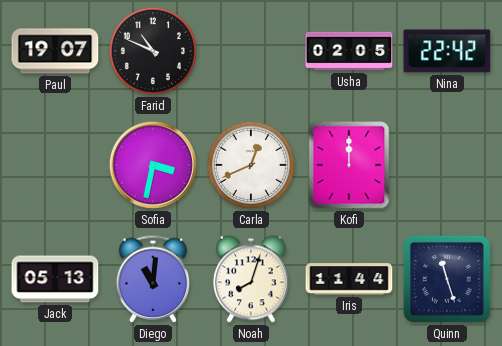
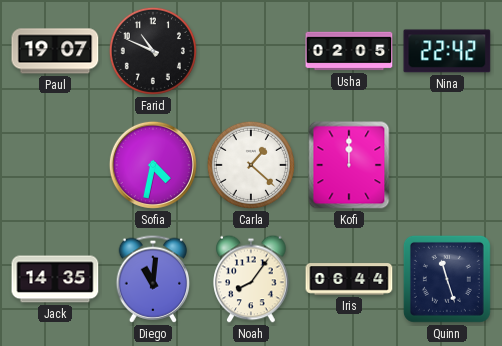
Sofia: 3:32 -> 4:32 (153, 165)
Carla: 12:41 -> 1:22 (251, 165)
Jack: 05:13 -> 14:35 (55, 279)
Noah: 8:03 -> 8:06 (251, 279)
Iris: 11:44 -> 06:44 (349, 279)
